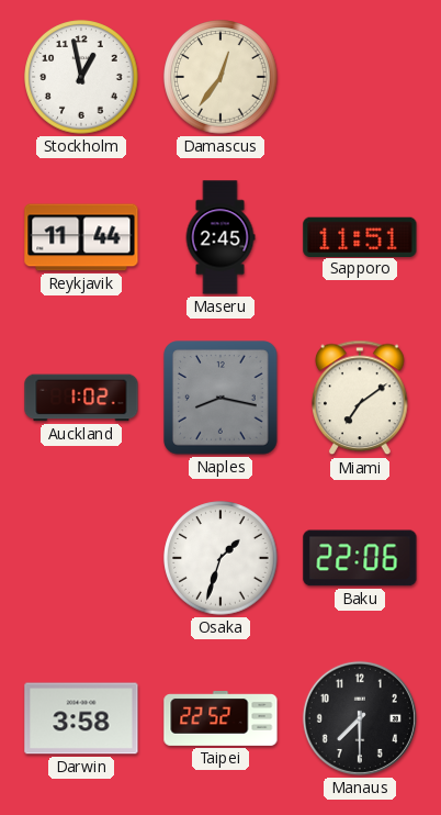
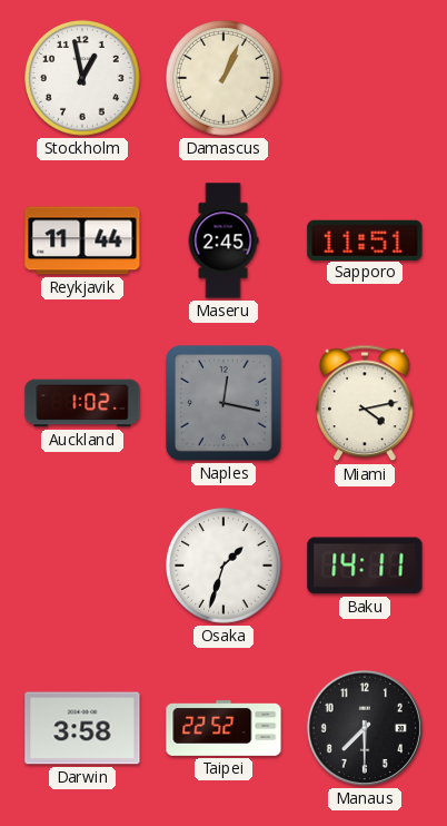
Damascus: 12:36 -> 1:04 (223, 78)
Naples: 8:17 -> 12:17 (223, 403)
Miami: 7:09 -> 4:13 (365, 403)
Baku: 22:06 -> 14:11 (365, 566)
